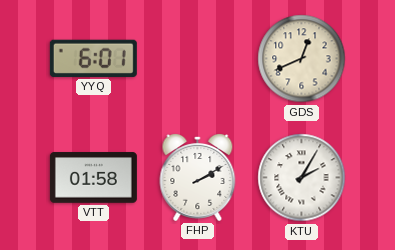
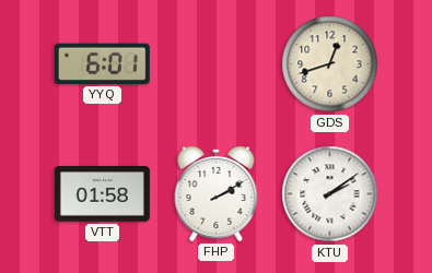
GDS: 12:41 -> 12:42 (330, 64)
KTU: 2:05 -> 2:09 (330, 194)
